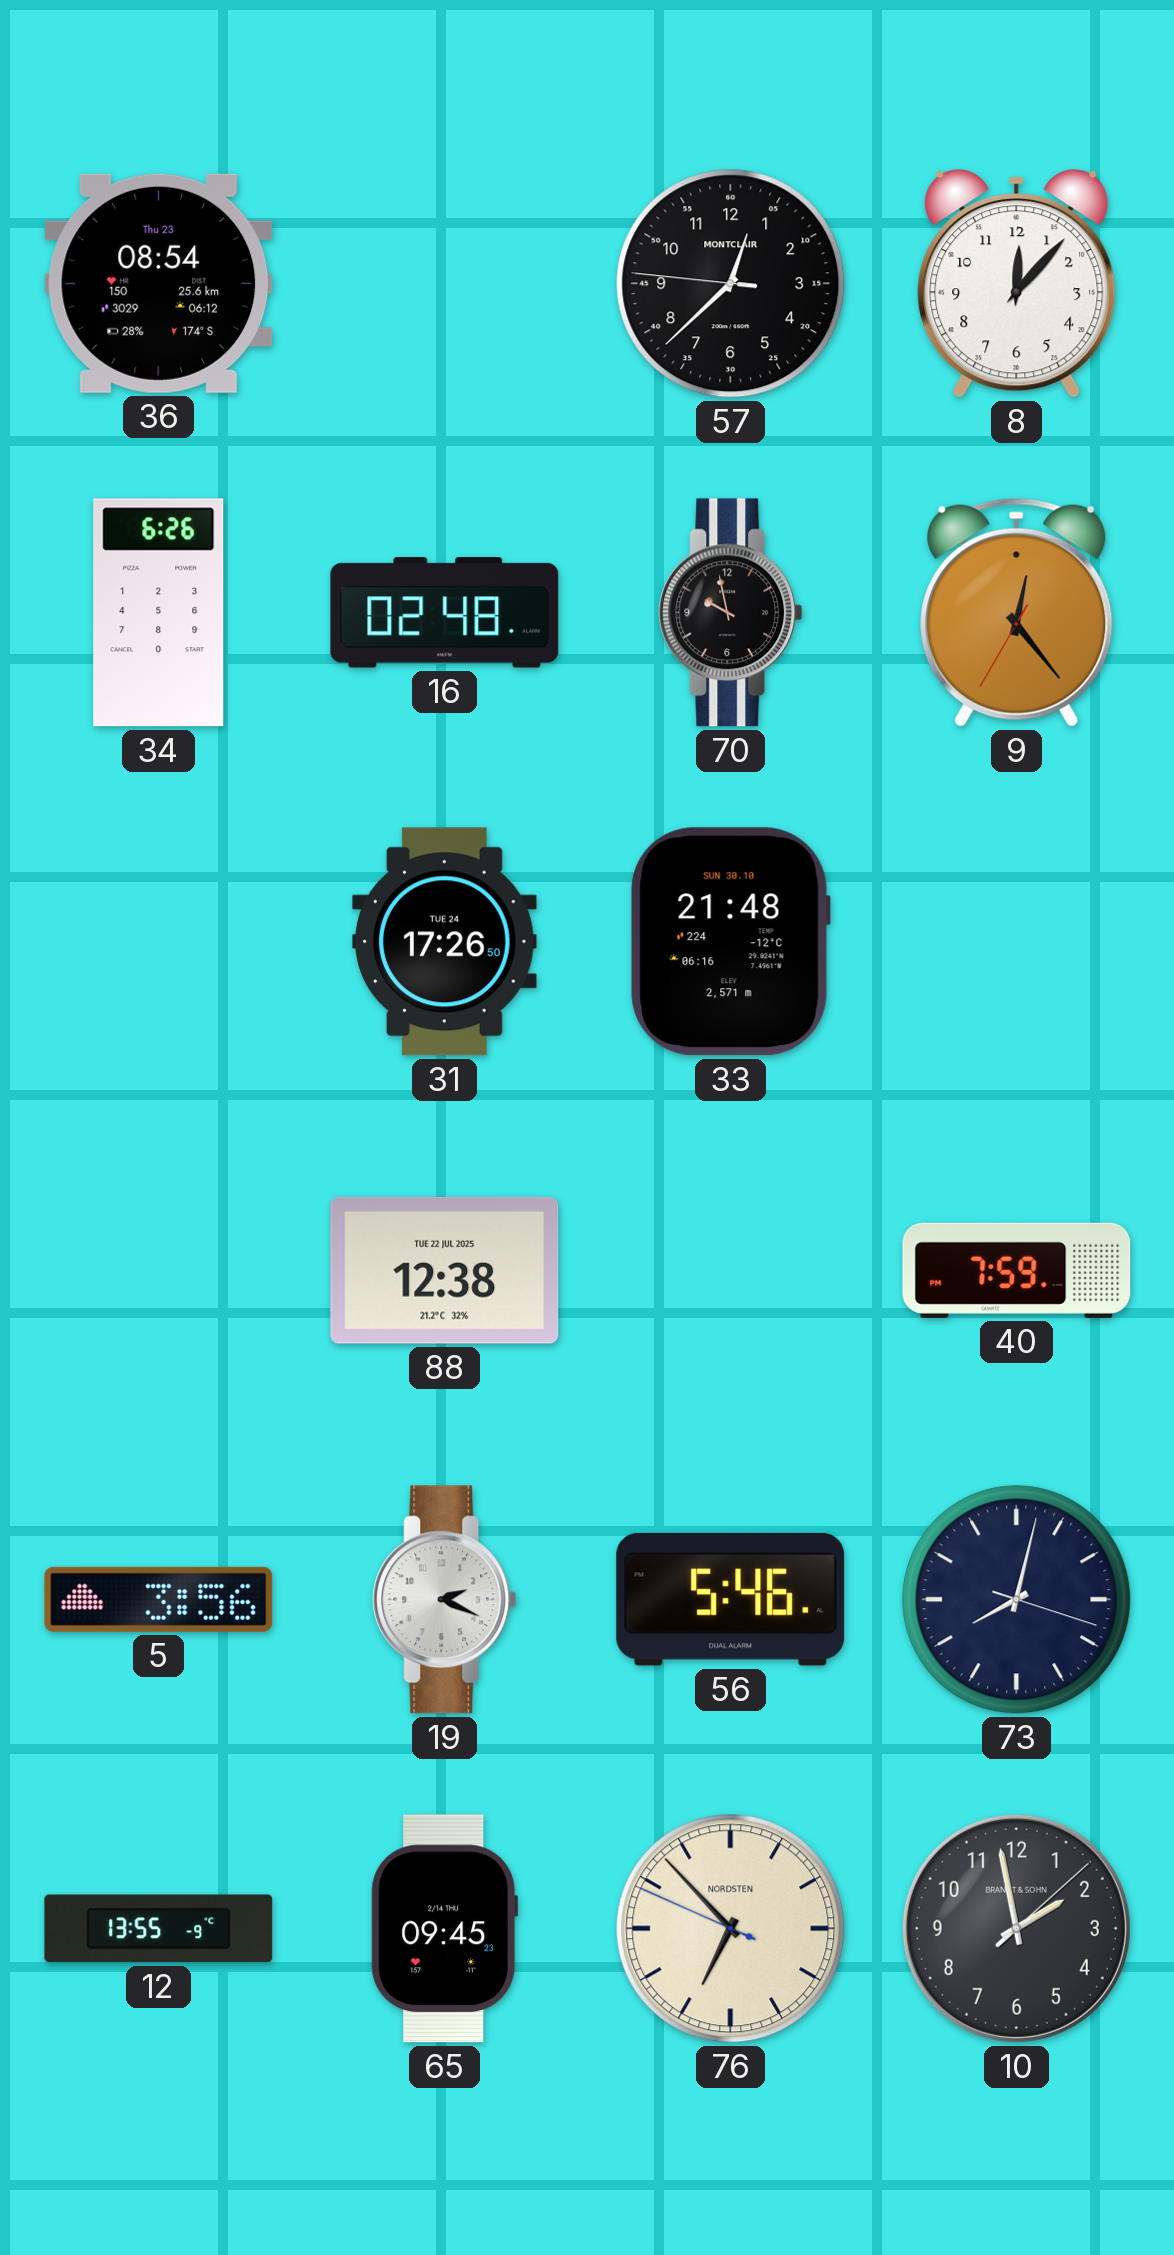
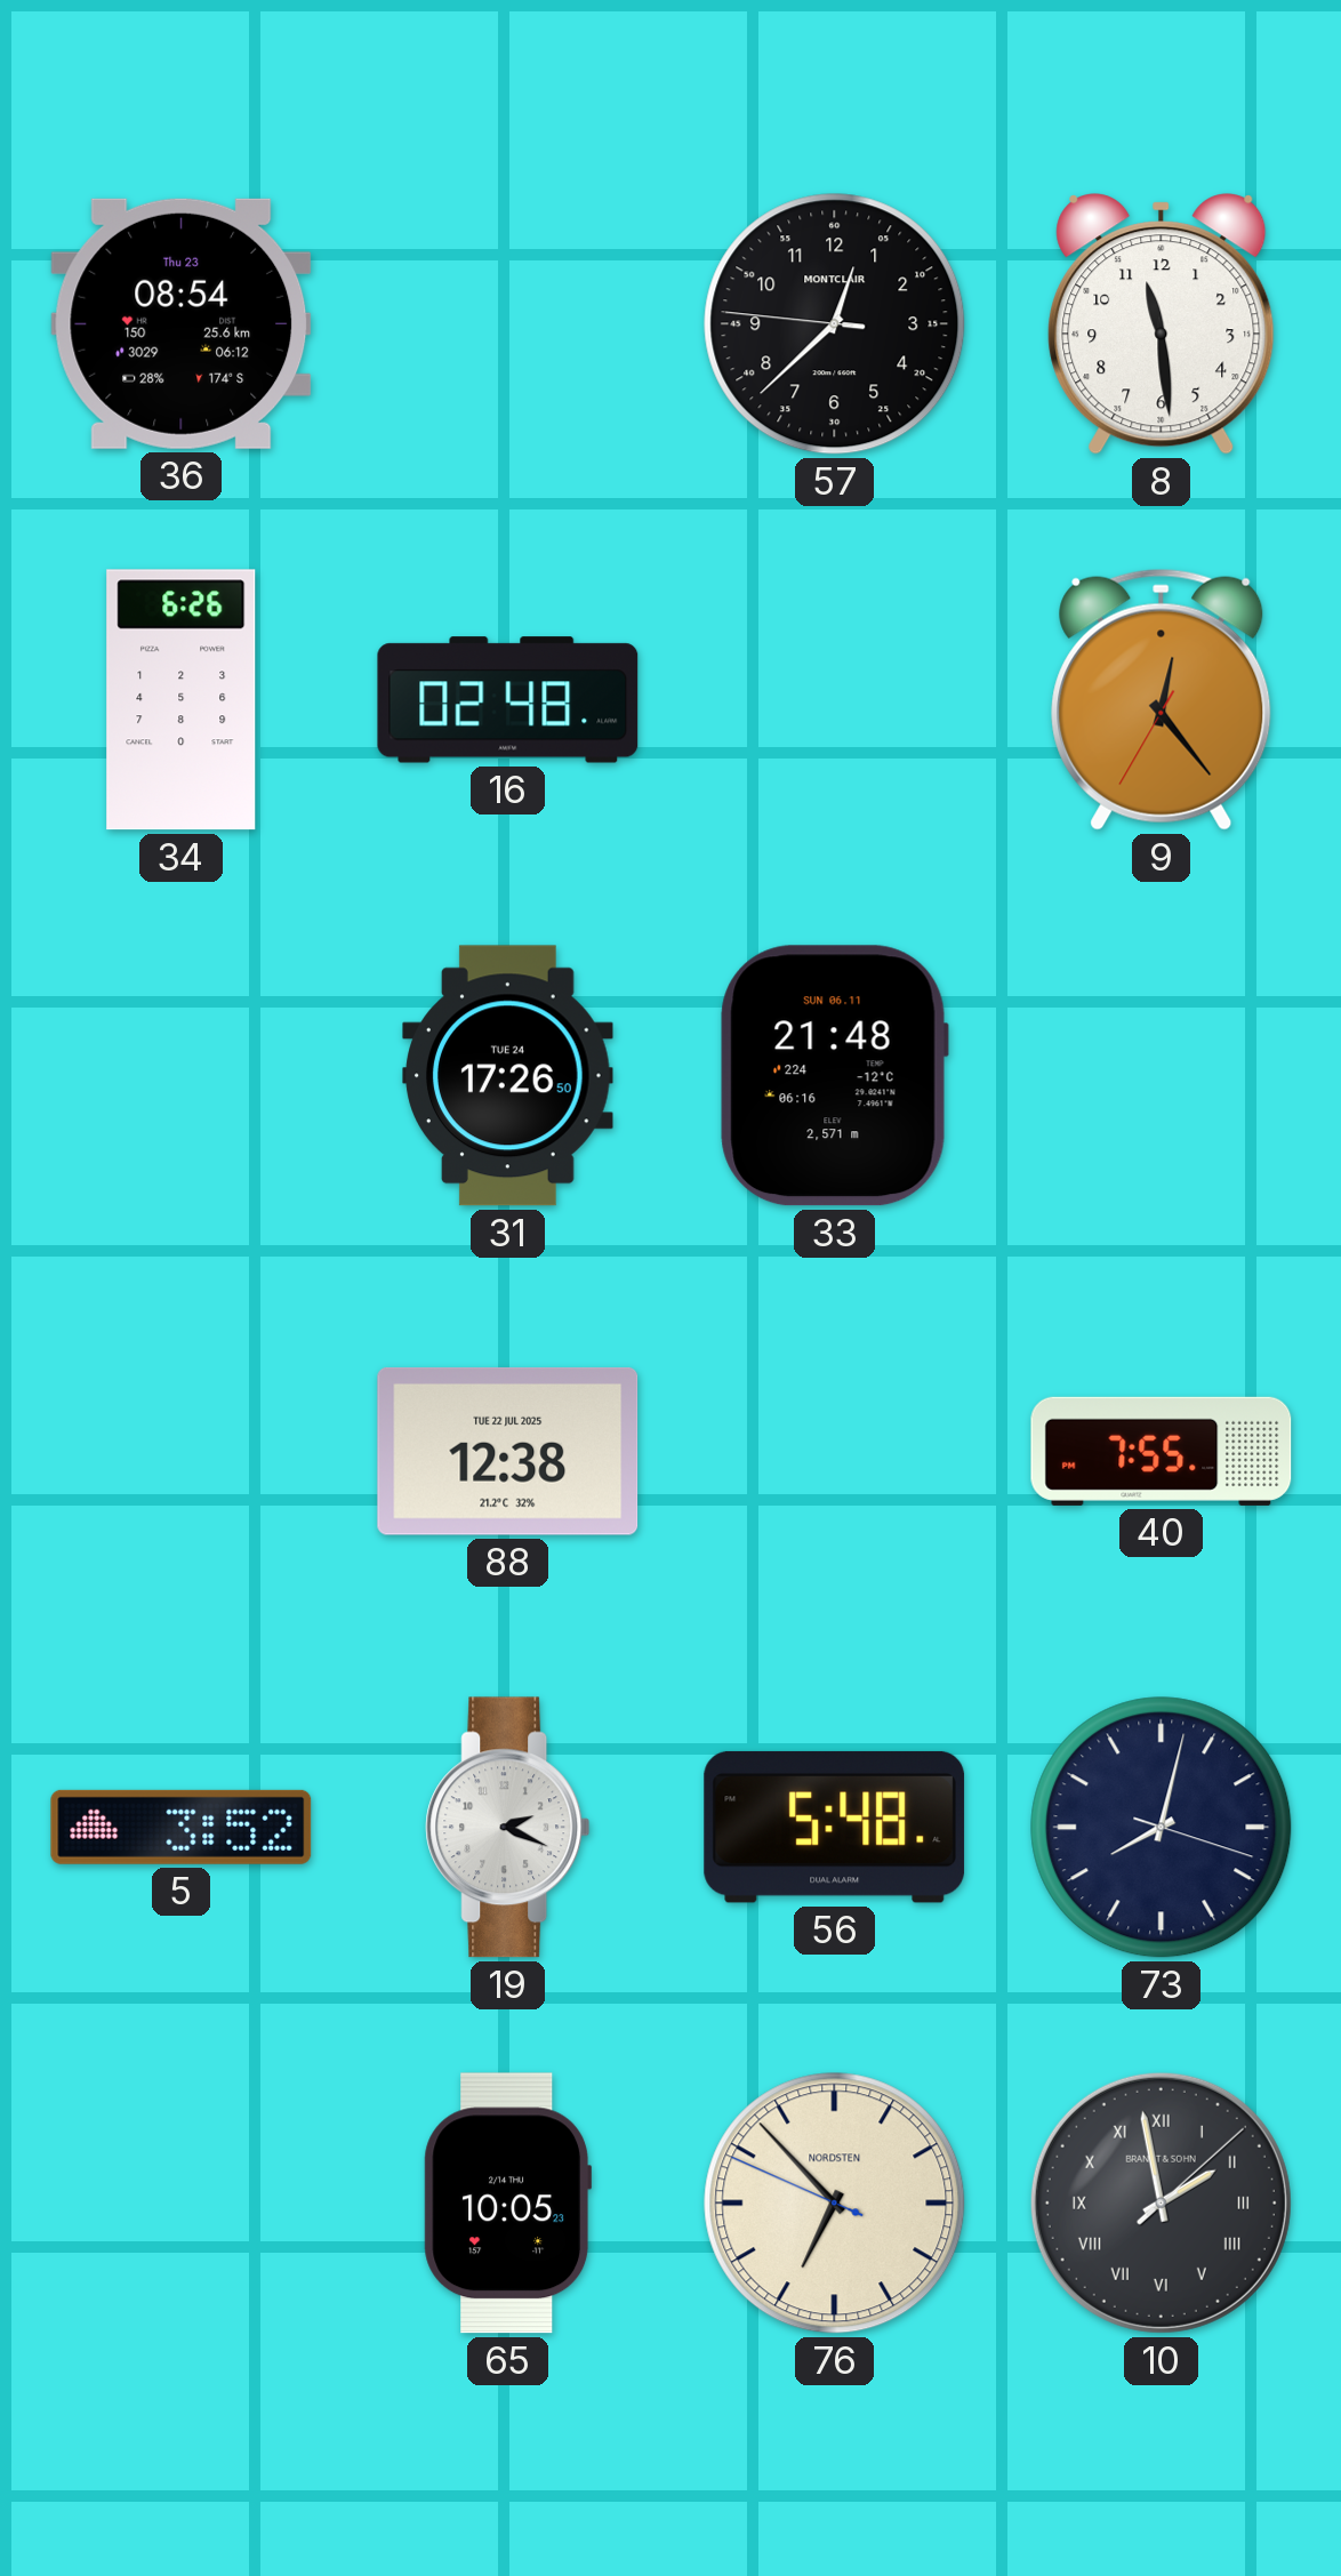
8: 12:07 -> 11:29 (1162, 324)
70: 9:58 -> none (731, 613)
33 date: SUN 30.10 -> SUN 06.11 (834, 1076)
40: 7:59 -> 7:55 (1162, 1451)
5: 3:56 -> 3:52 (182, 1827)
56: 5:46 -> 5:48 (835, 1827)
12: 13:55 -> none (159, 1929)
65: 09:45 -> 10:05 (508, 2204)
10 numerals: Arabic -> Roman (1161, 2202)
